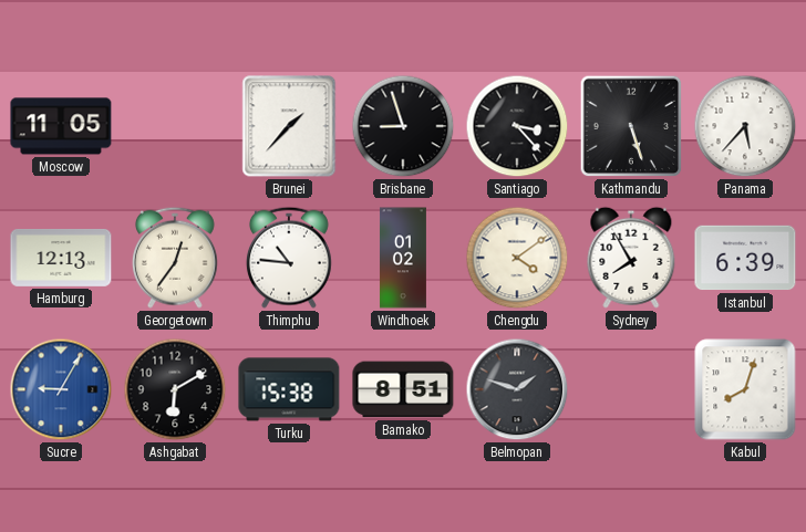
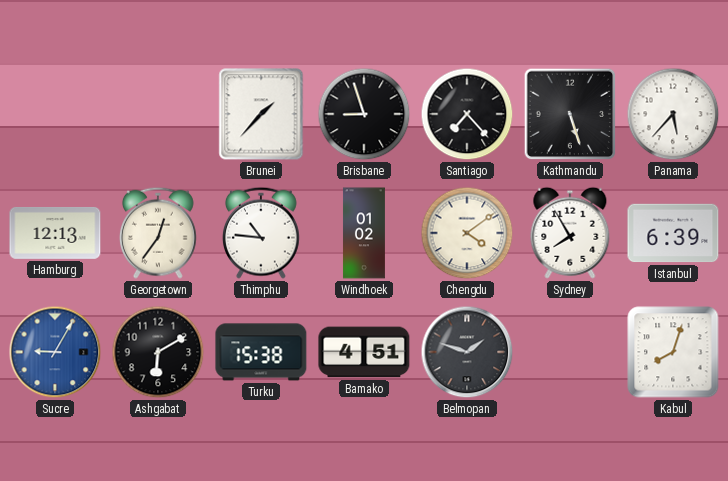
Moscow: 11:05 -> none (61, 126)
Santiago: 3:23 -> 7:23 (467, 114)
Bamako: 8:51 -> 4:51 (364, 352)
